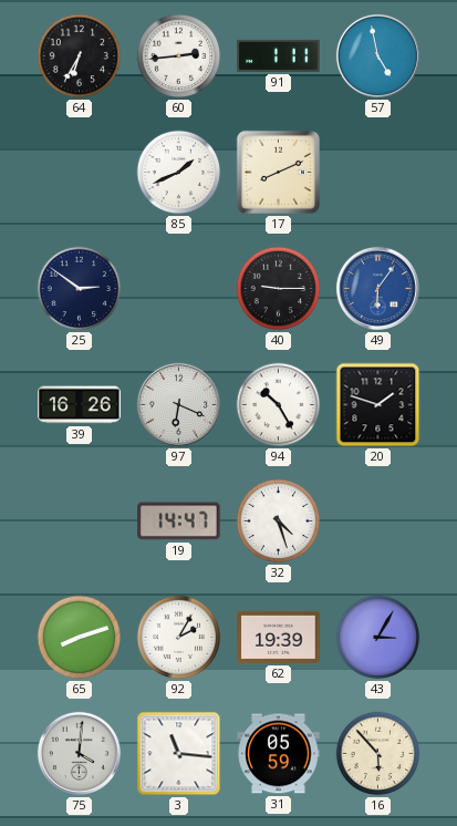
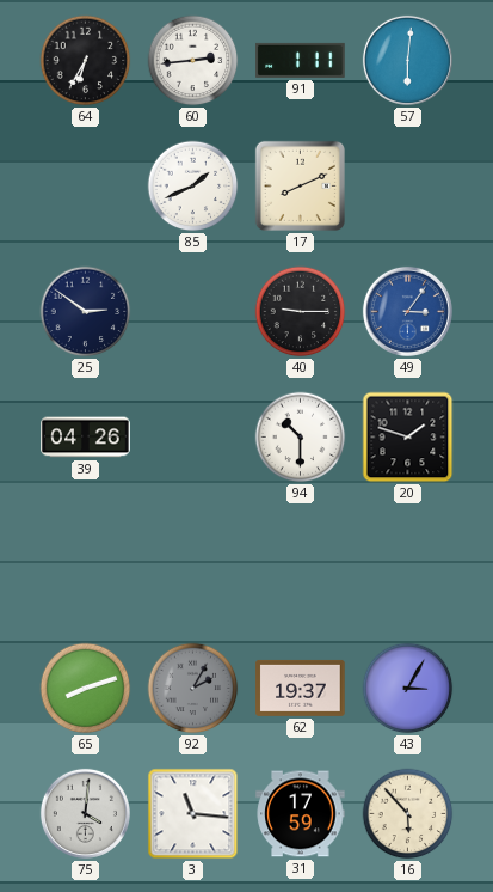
57: 4:58 -> 6:01 (407, 60)
49: 6:06 -> 3:06 (407, 311)
39: 16:26 -> 04:26 (86, 438)
97: 6:19 -> none (178, 404)
94: 10:25 -> 10:30 (301, 438)
19: 14:47 -> none (179, 522)
32: 4:27 -> none (279, 522)
92 dial: white -> grey (193, 689)
62: 19:39 -> 19:37 (301, 688)
31: 05:59 -> 17:59 (301, 814)
